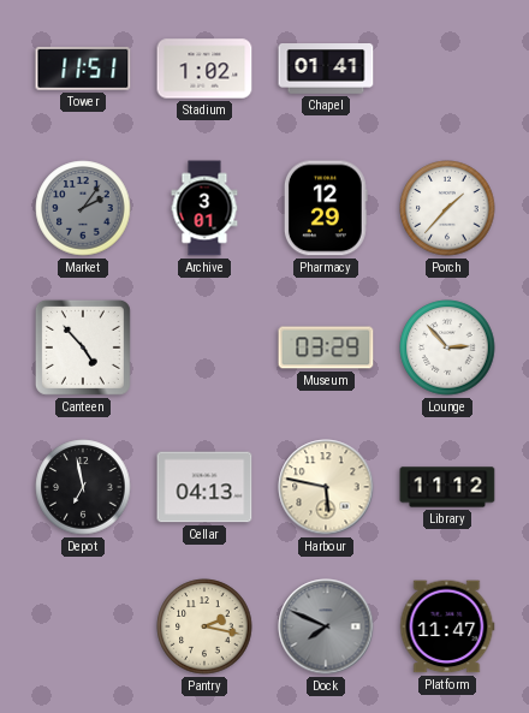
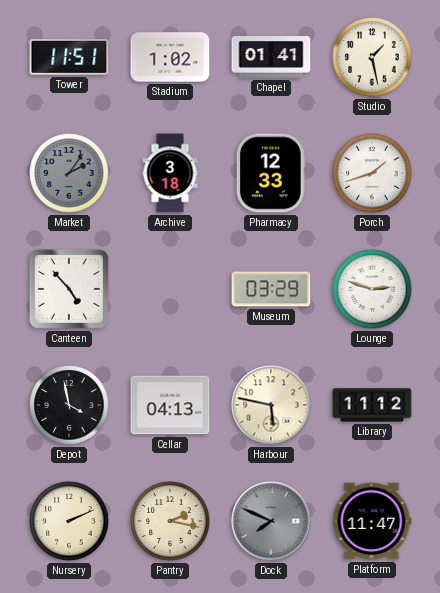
Studio: none -> 1:28 (372, 57)
Archive: 3:01 -> 3:18 (170, 173)
Pharmacy: 12:29 -> 12:33 (271, 173)
Porch: 1:37 -> 1:42 (372, 173)
Lounge: 2:53 -> 2:48 (372, 289)
Depot: 6:58 -> 3:58 (69, 405)
Nursery: none -> 2:11 (69, 521)
